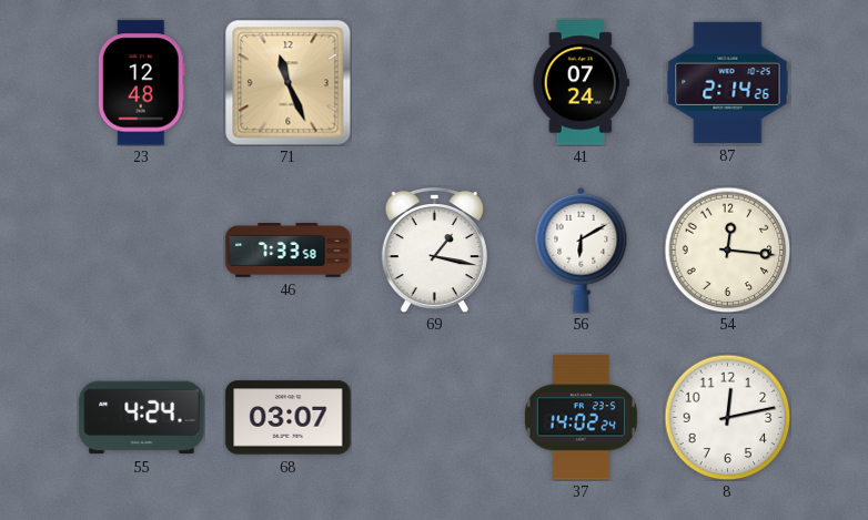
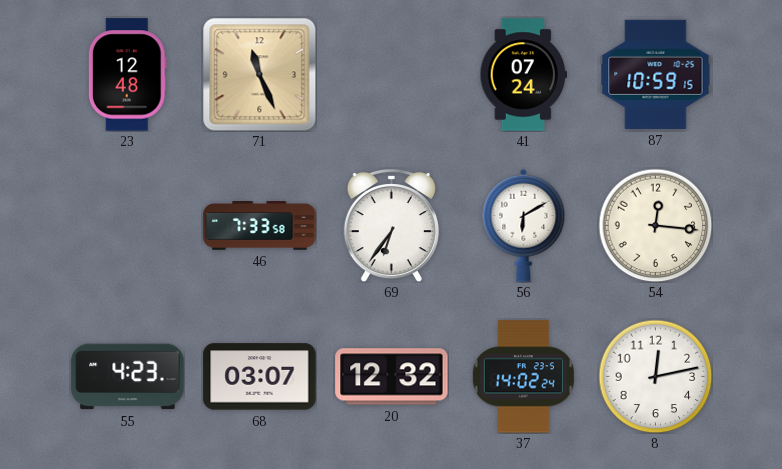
87: 2:14 -> 10:59 (656, 74)
69: 1:17 -> 6:36 (391, 225)
55: 4:24 -> 4:23 (128, 377)
20: none -> 12:32 (392, 377)
